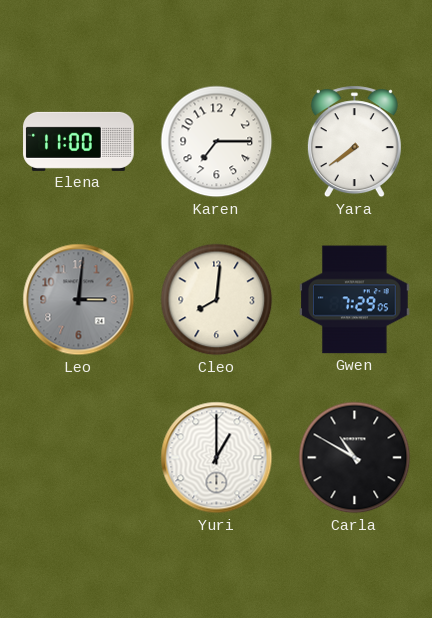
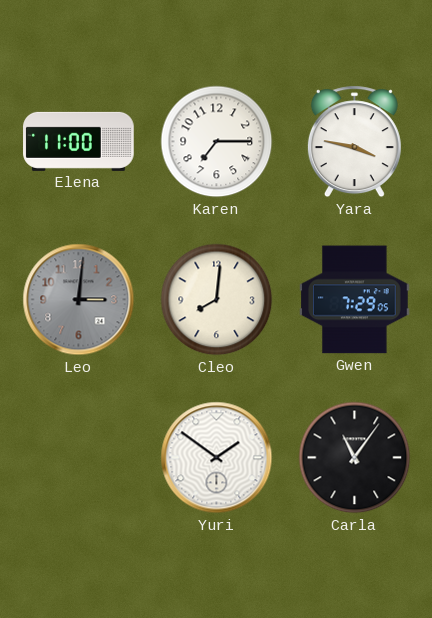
Yara: 7:39 -> 3:47 (354, 142)
Yuri: 1:00 -> 1:51 (217, 458)
Carla: 10:50 -> 11:06 (355, 458)
